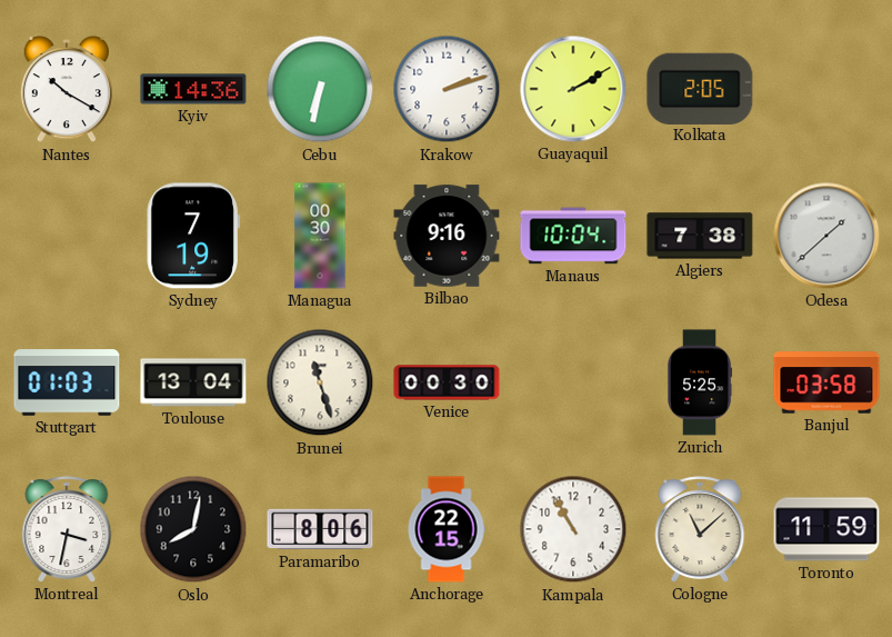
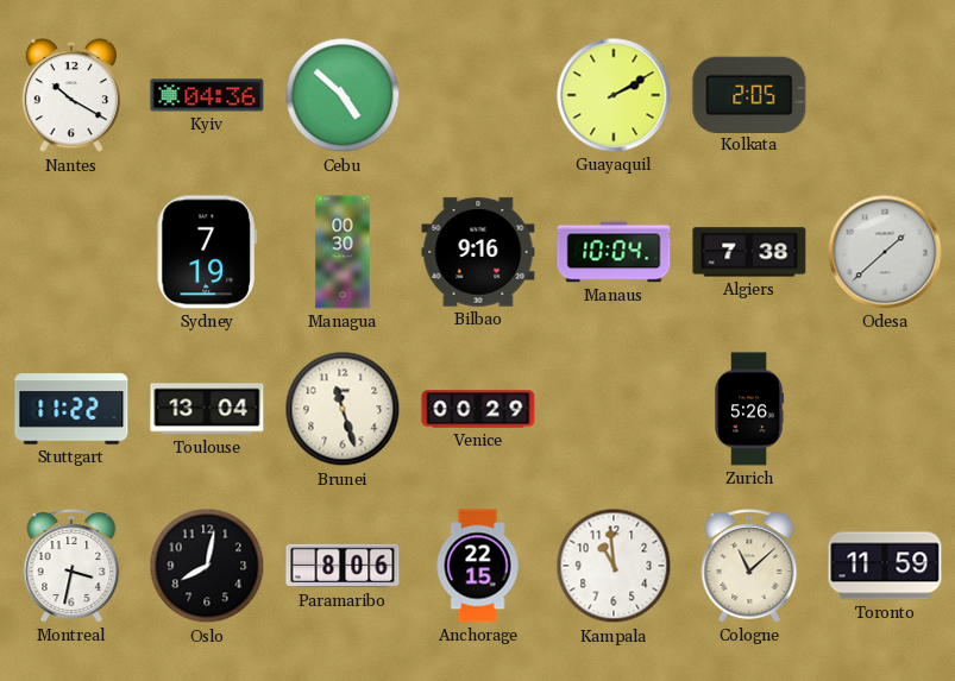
Kyiv: 14:36 -> 04:36 (207, 95)
Cebu: 6:32 -> 4:52 (343, 95)
Krakow: 2:12 -> none (447, 89)
Stuttgart: 01:03 -> 11:22 (71, 409)
Venice: 00:30 -> 00:29 (478, 409)
Zurich: 5:25 -> 5:26 (750, 409)
Banjul: 03:58 -> none (826, 382)
Kampala: 10:55 -> 10:59 (614, 566)
